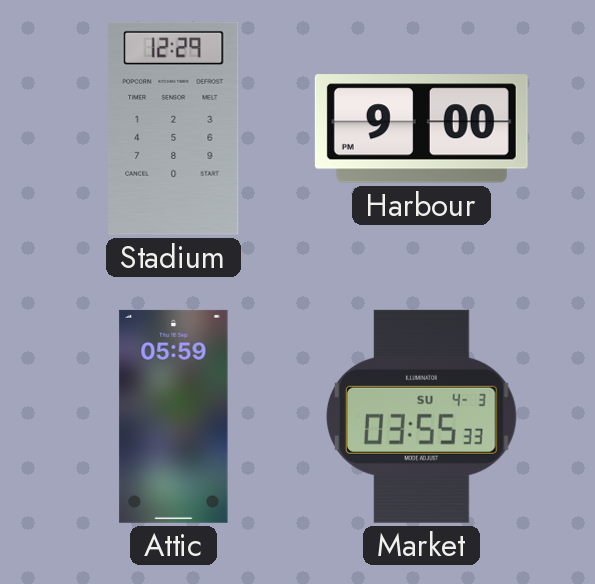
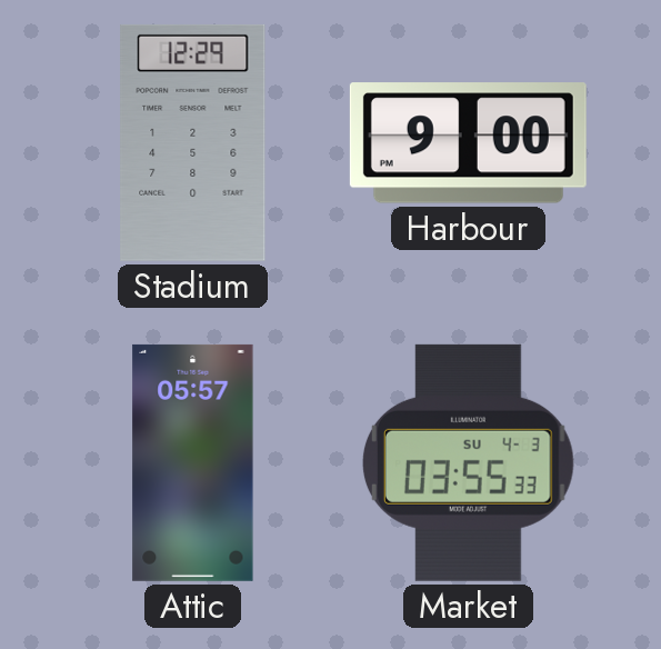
Attic: 05:59 -> 05:57 (193, 462)
